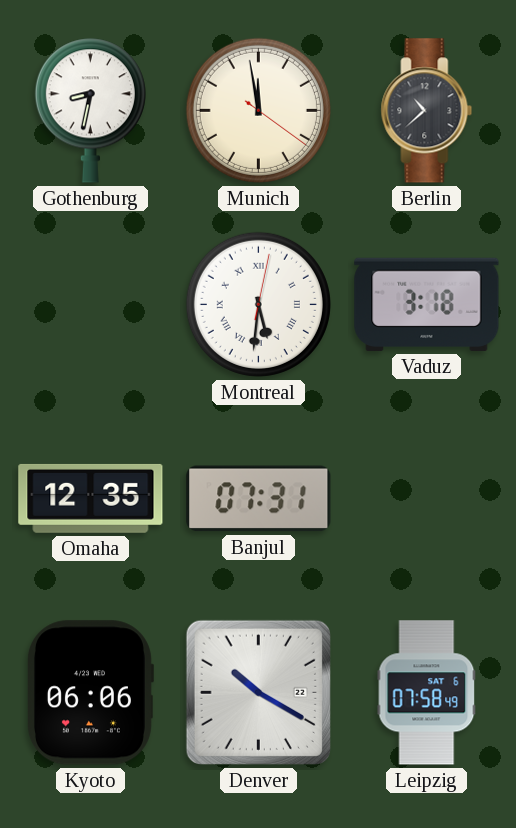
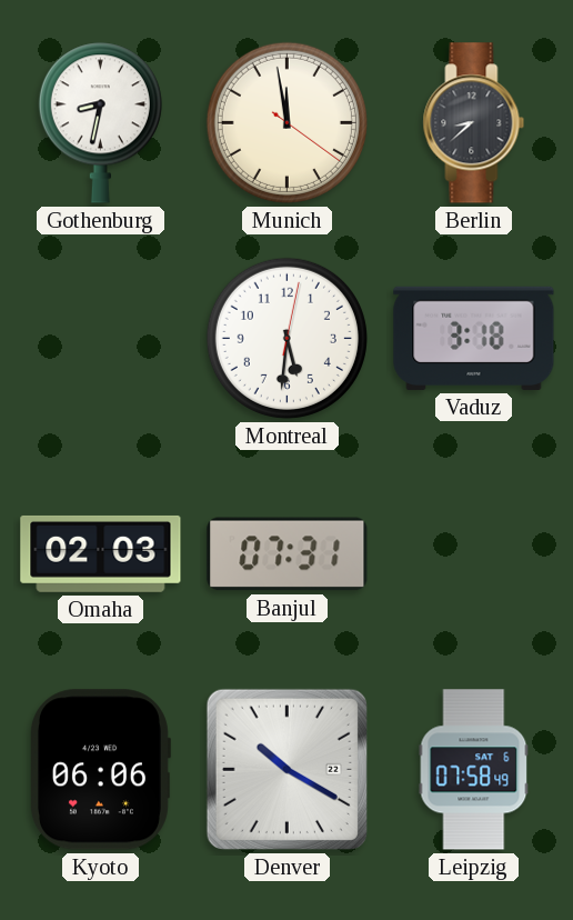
Berlin: 10:38 -> 8:38 (474, 123)
Montreal numerals: Roman -> Arabic (286, 338)
Omaha: 12:35 -> 02:03 (101, 553)
